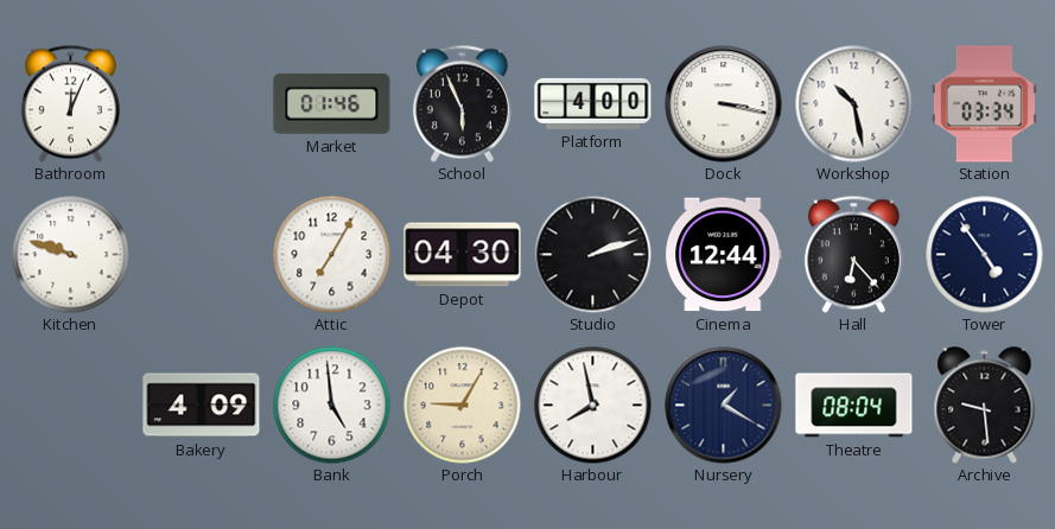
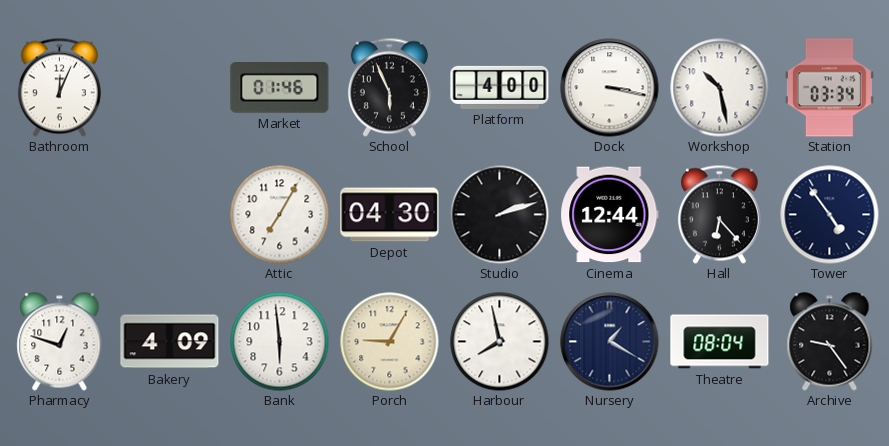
Kitchen: 9:48 -> none (71, 255)
Pharmacy: none -> 12:48 (60, 342)
Bank: 4:59 -> 5:59 (280, 342)
Archive: 9:29 -> 9:24 (830, 342)
